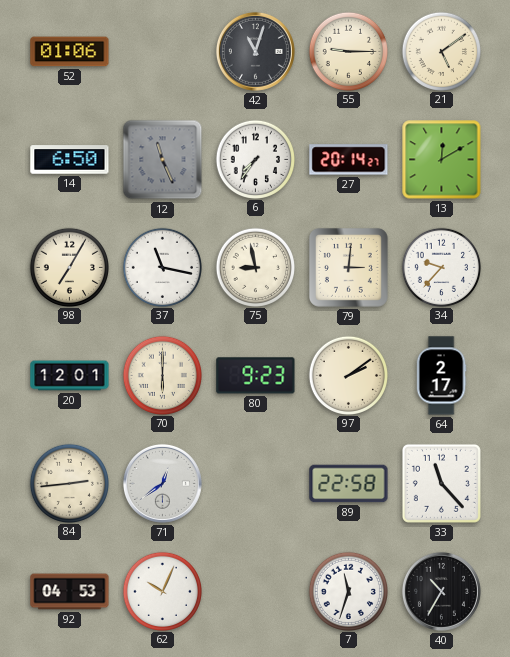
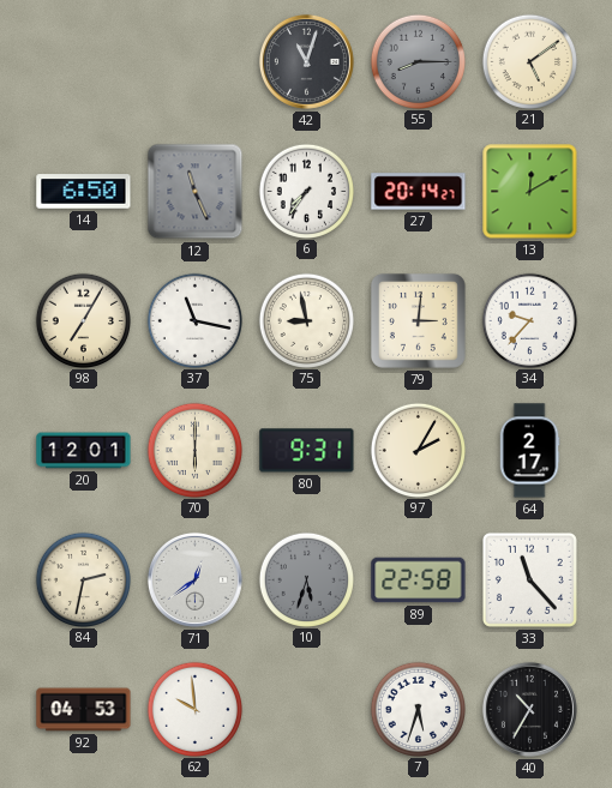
52: 01:06 -> none (70, 52)
55: 9:15 -> 8:15 (418, 61)
55 dial: cream -> grey (418, 61)
80: 9:23 -> 9:31 (307, 451)
97: 2:09 -> 2:05 (418, 450)
84: 2:44 -> 2:32 (83, 579)
10: none -> 5:33 (306, 579)
62: 10:04 -> 9:59 (194, 709)
7: 11:33 -> 5:33 (418, 709)
